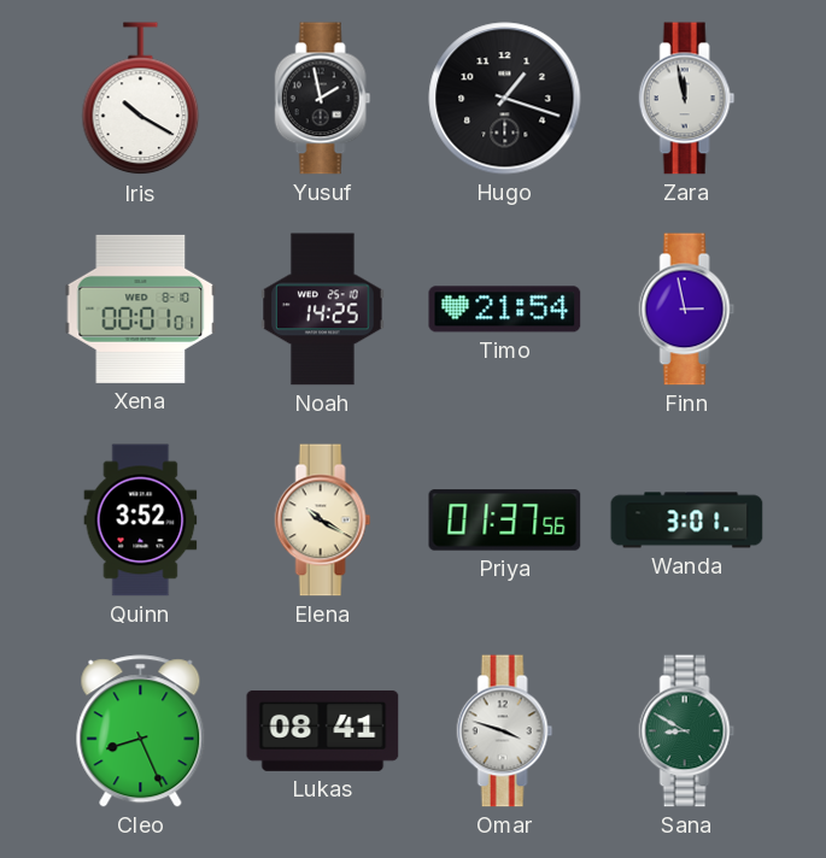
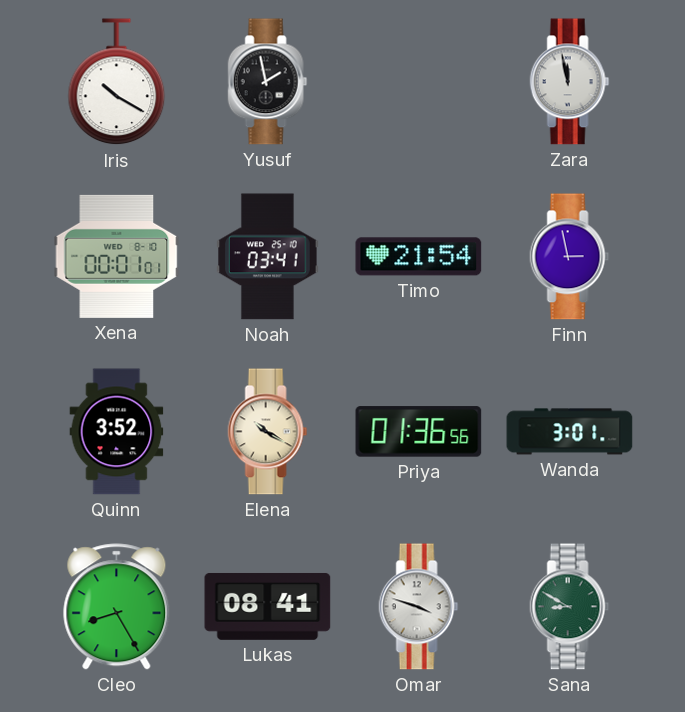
Hugo: 1:18 -> none (505, 99)
Noah: 14:25 -> 03:41 (268, 257)
Priya: 01:37 -> 01:36 (419, 432)
Cleo: 8:26 -> 8:25 (117, 607)
